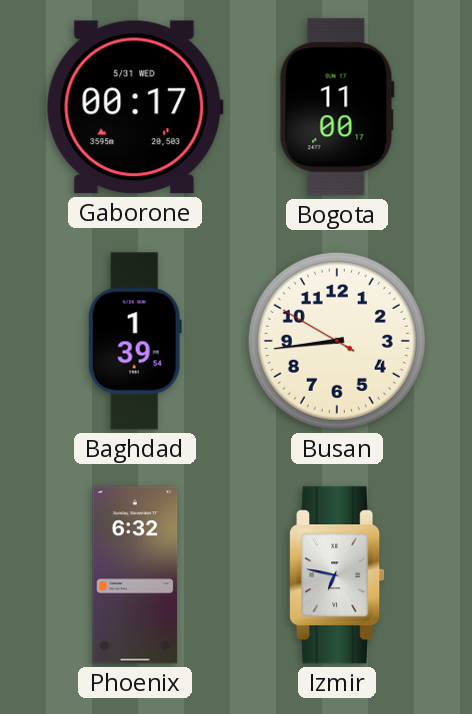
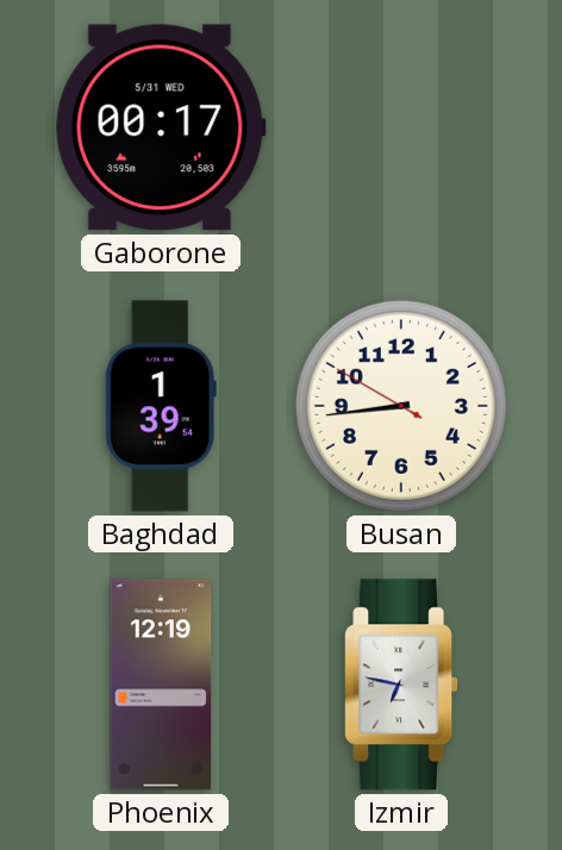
Bogota: 11:00 -> none (337, 107)
Phoenix: 6:32 -> 12:19 (161, 685)
